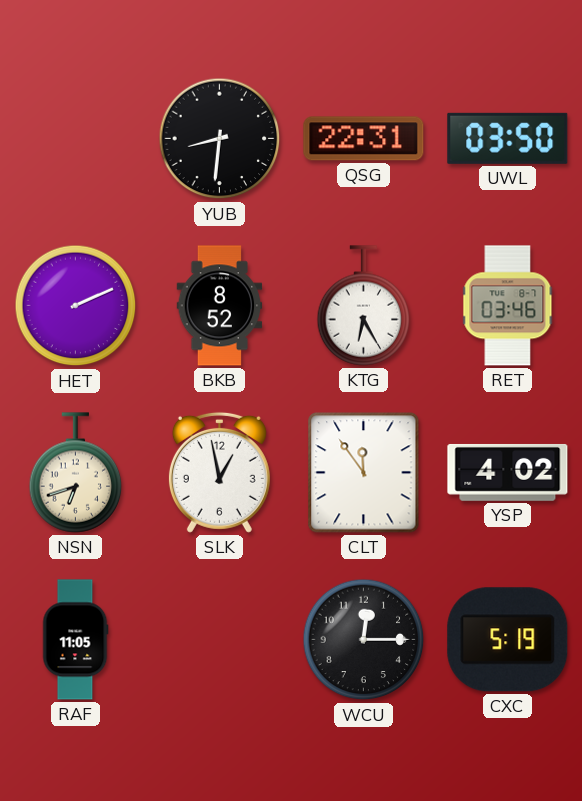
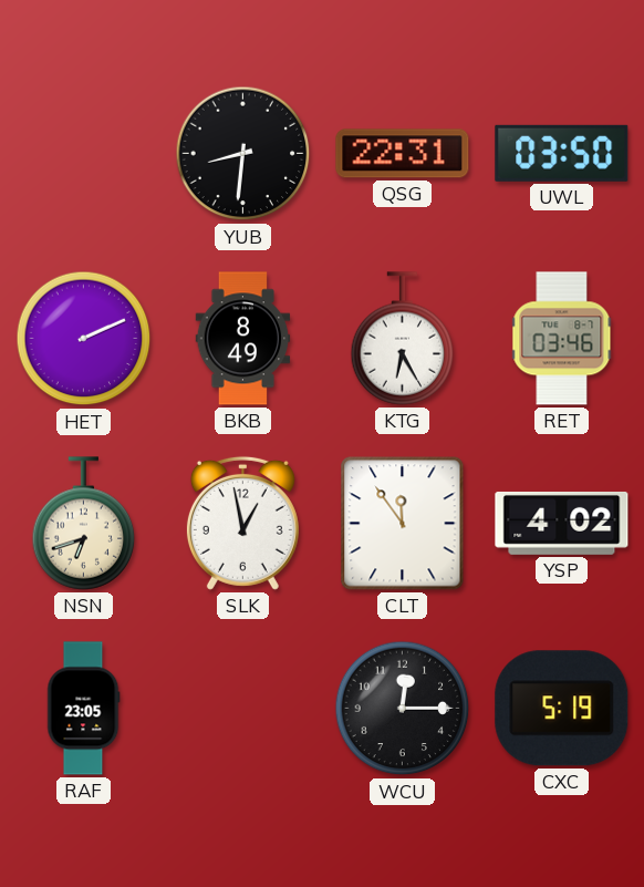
BKB: 8:52 -> 8:49 (243, 339)
RAF: 11:05 -> 23:05 (83, 709)
